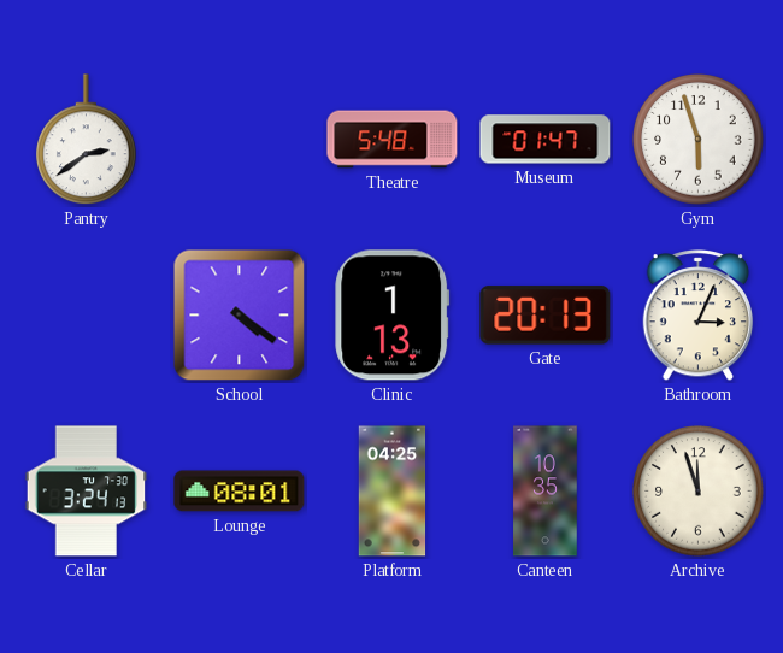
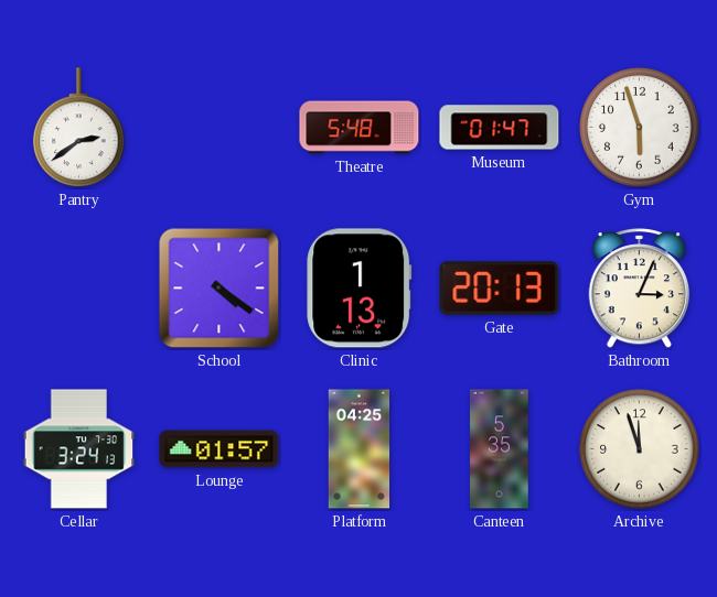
Lounge: 08:01 -> 01:57 (220, 449)
Canteen: 10:35 -> 5:35 (500, 449)
